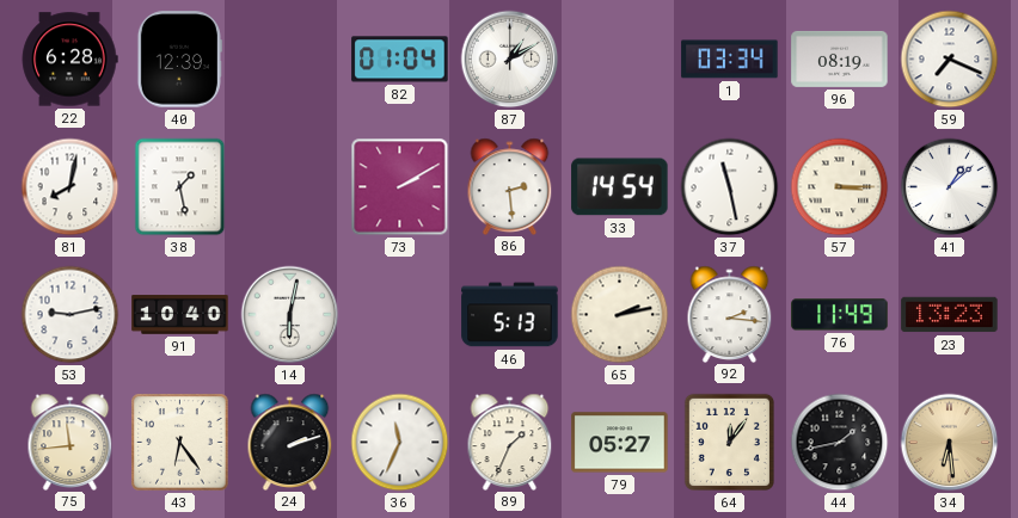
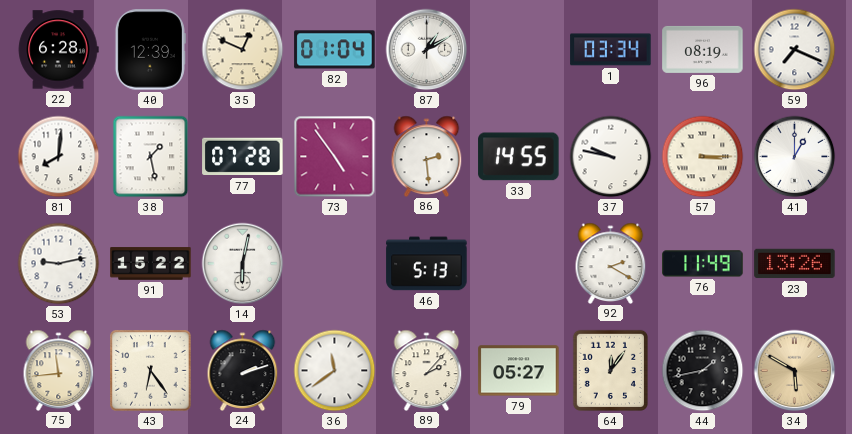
35: none -> 12:49 (243, 50)
81: 8:02 -> 8:01 (59, 157)
77: none -> 07:28 (243, 157)
73: 2:10 -> 4:54 (335, 157)
33: 14:54 -> 14:55 (519, 157)
37: 11:28 -> 9:47 (611, 157)
41: 1:08 -> 1:00 (795, 157)
91: 10:40 -> 15:22 (151, 264)
65: 2:13 -> none (620, 315)
92: 2:16 -> 2:20 (611, 263)
23: 13:23 -> 13:26 (795, 264)
36: 11:34 -> 11:39 (335, 371)
89: 1:34 -> 2:07 (427, 370)
34: 6:29 -> 5:50 (795, 371)
